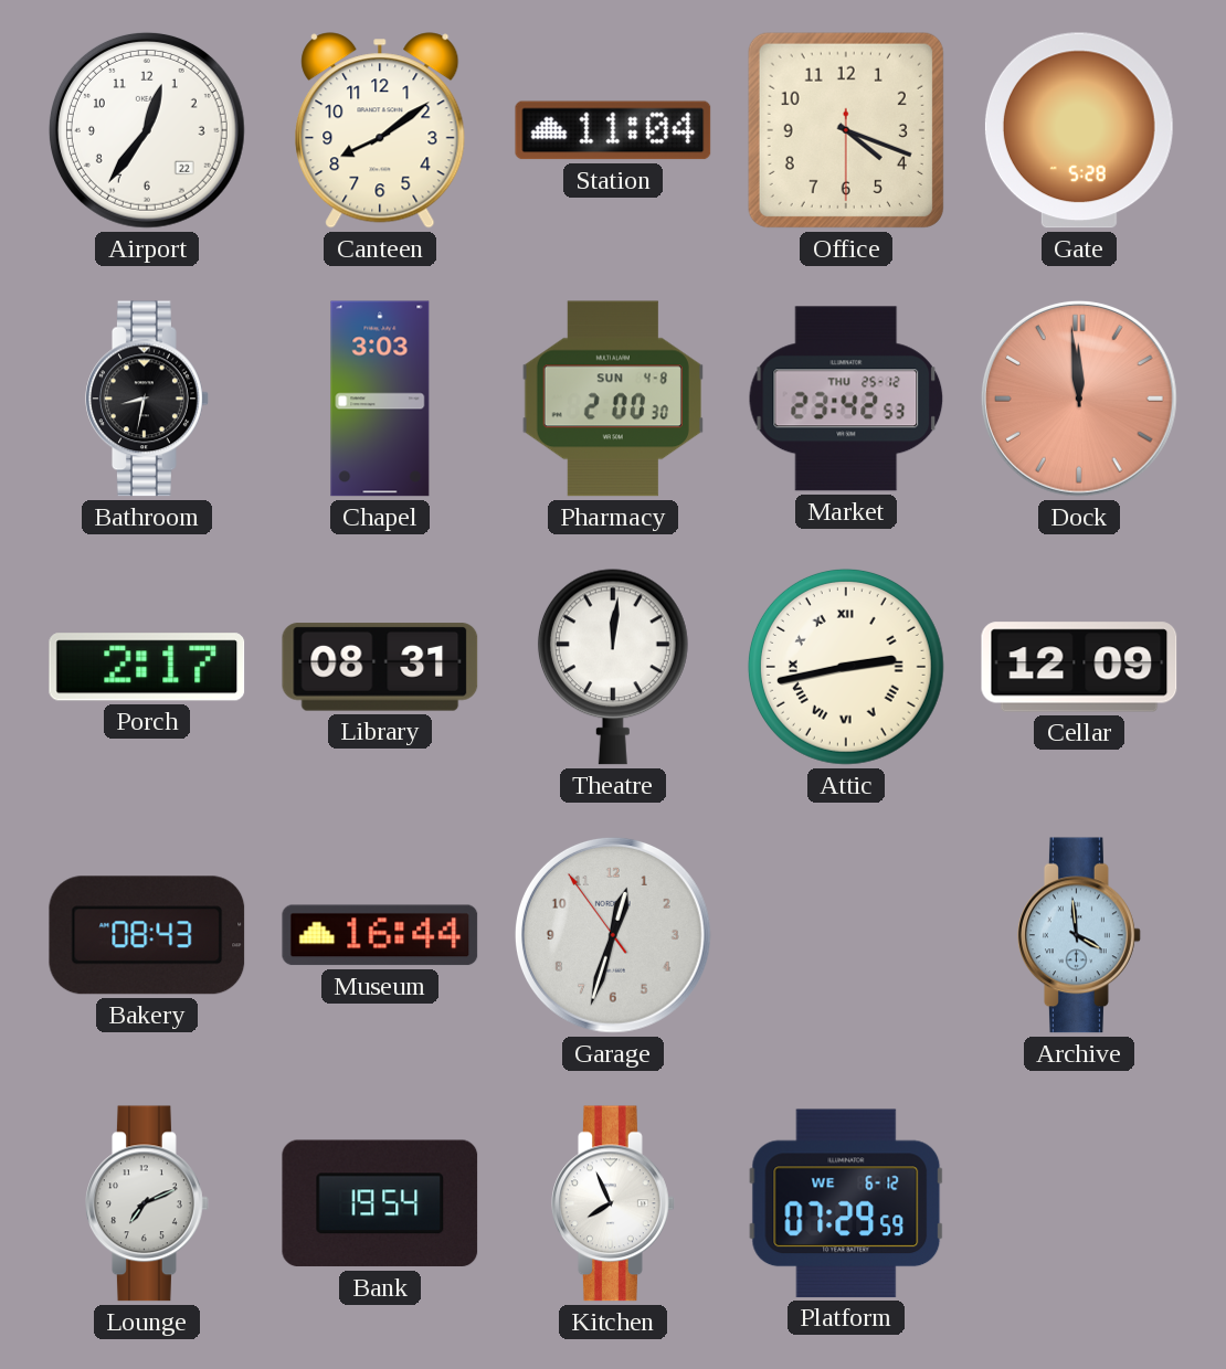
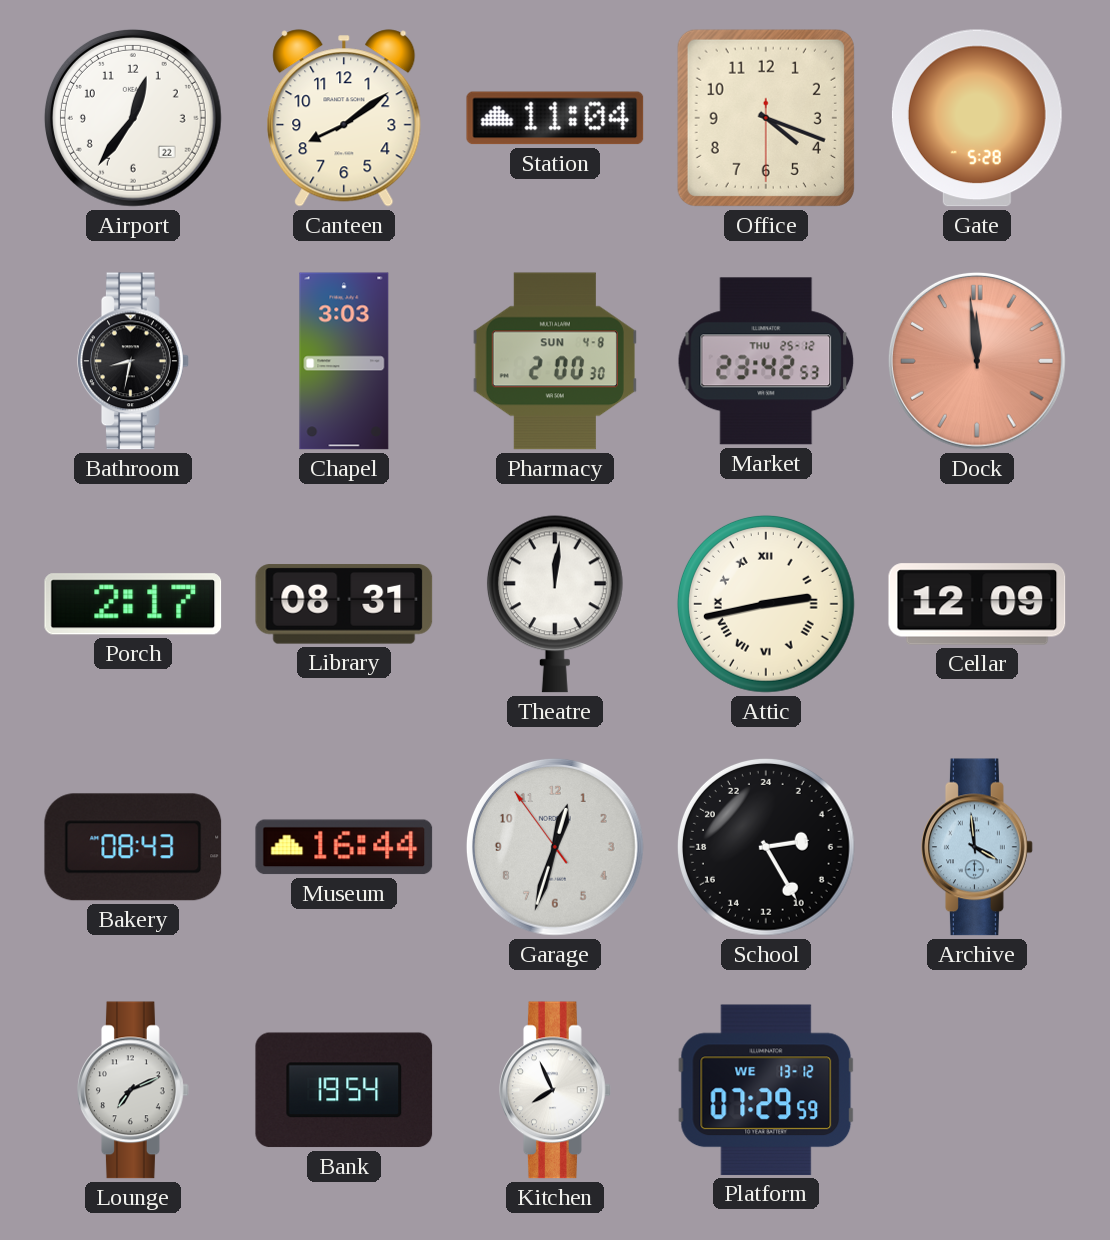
School: none -> 5:25 (766, 847)
Platform date: WE 6-12 -> WE 13-12 (766, 1090)
